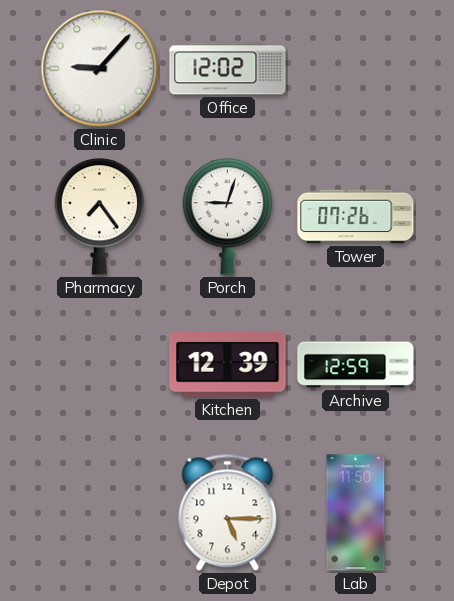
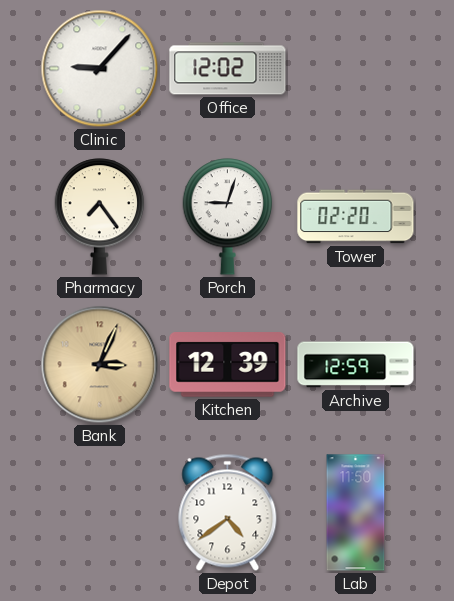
Tower: 07:26 -> 02:20 (356, 217)
Bank: none -> 3:04 (100, 365)
Depot: 5:15 -> 4:39 (228, 512)
